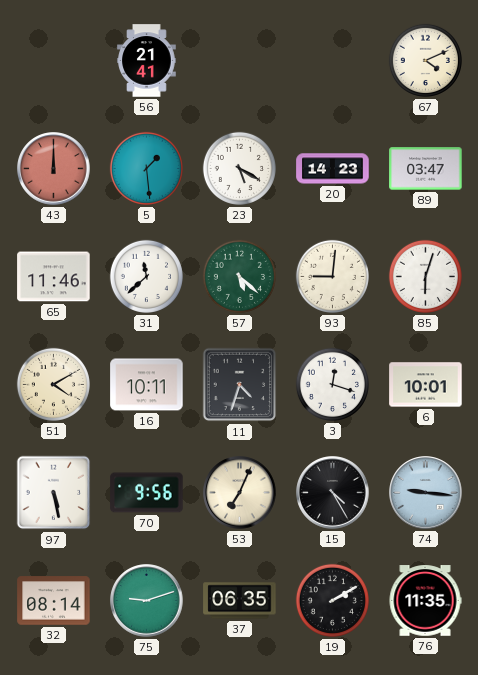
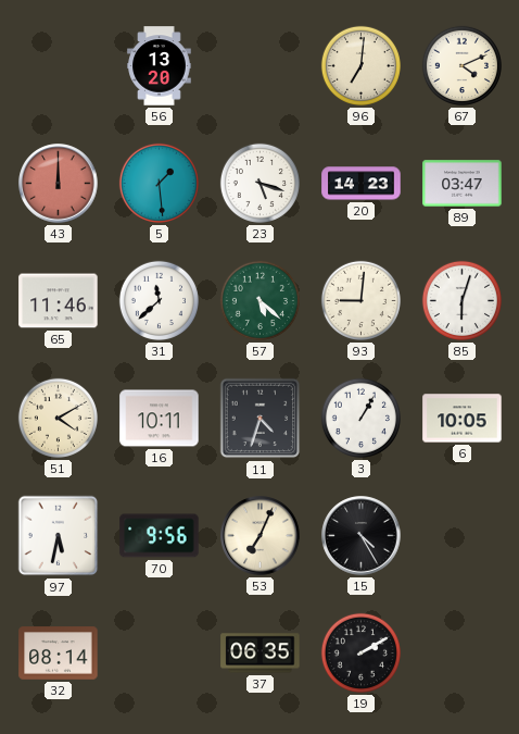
56: 21:41 -> 13:20 (160, 66)
96: none -> 7:01 (360, 65)
23: 5:20 -> 5:18 (259, 183)
3: 12:18 -> 1:05 (360, 418)
6: 10:01 -> 10:05 (463, 419)
97: 5:28 -> 5:32 (59, 536)
74: 9:16 -> none (426, 493)
75: 9:12 -> none (147, 601)
76: 11:35 -> none (425, 601)
